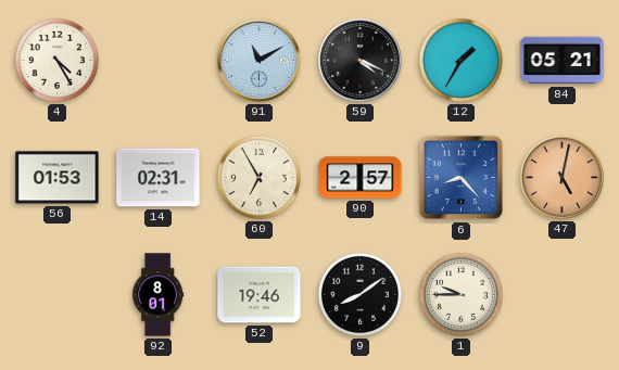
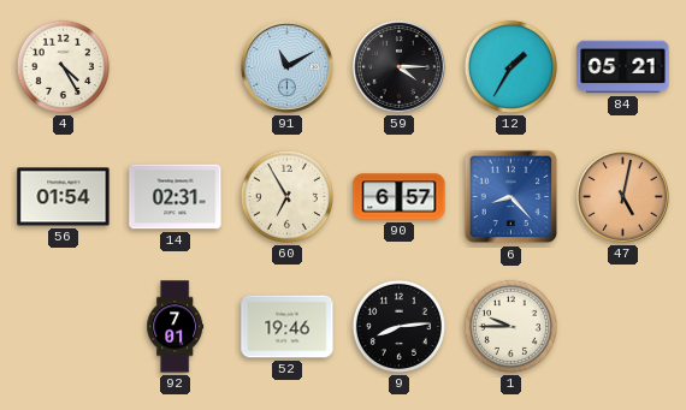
59: 4:19 -> 4:15 (400, 67)
56: 01:53 -> 01:54 (64, 197)
90: 2:57 -> 6:57 (400, 197)
92: 8:01 -> 7:01 (176, 327)
9: 8:09 -> 8:14 (398, 326)
